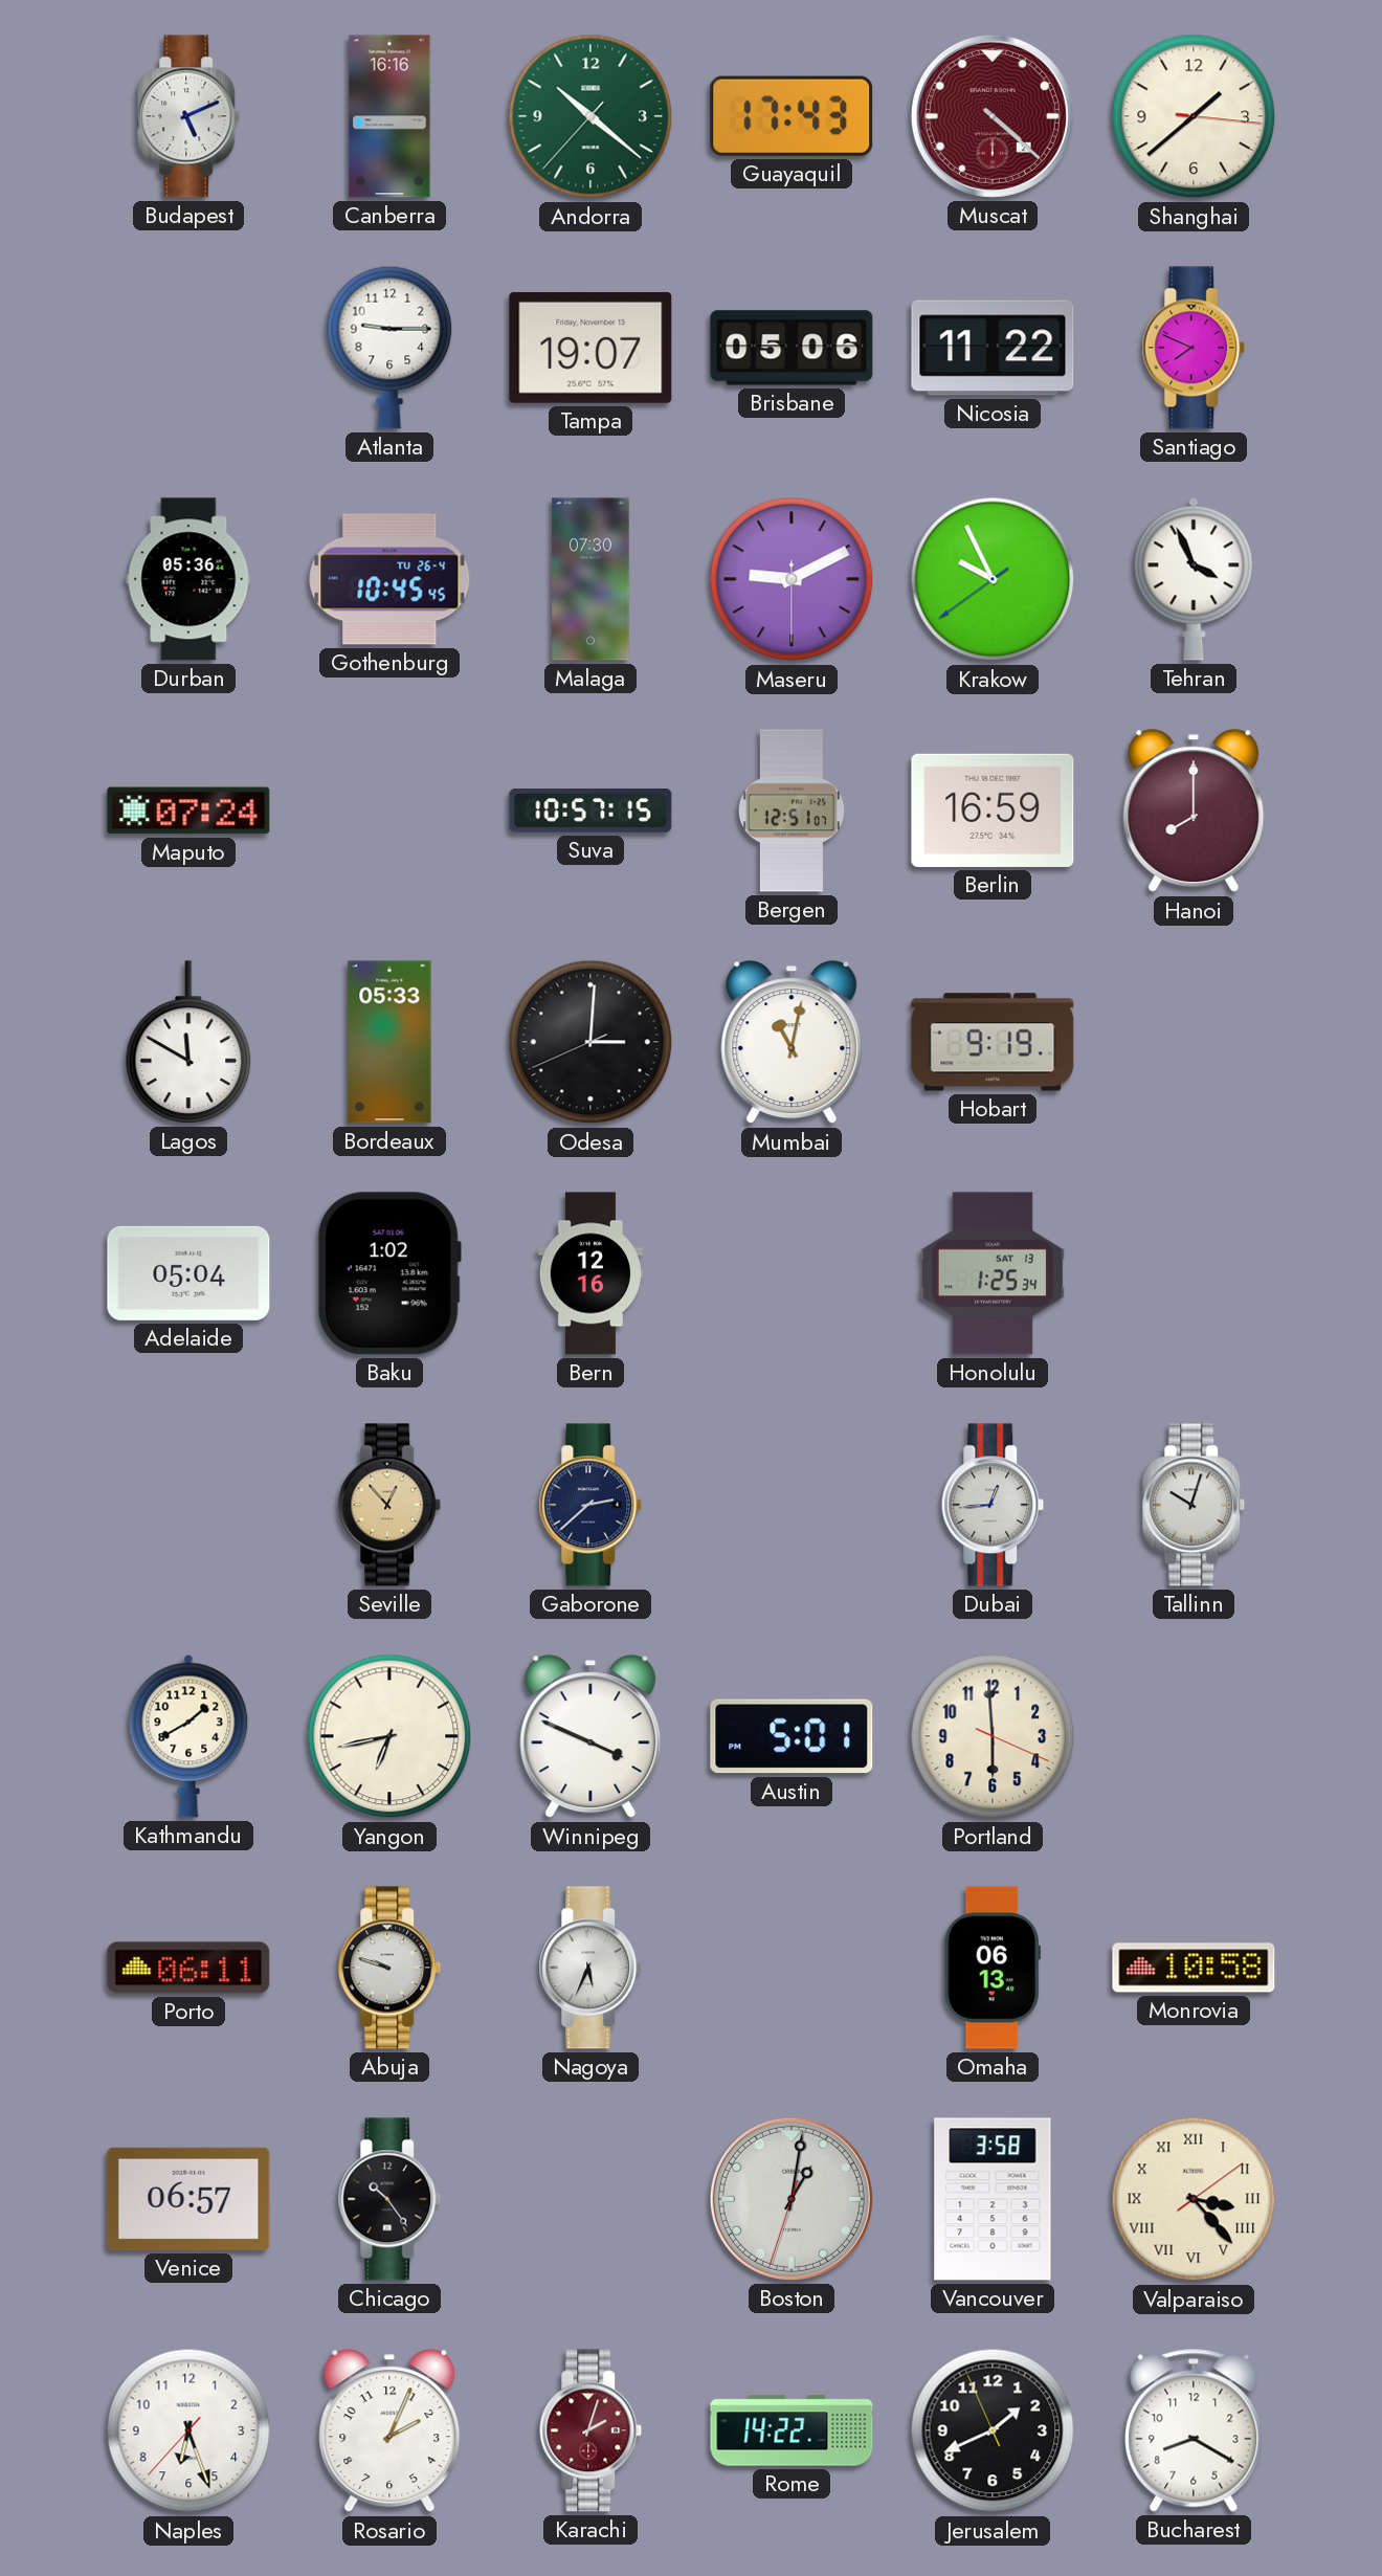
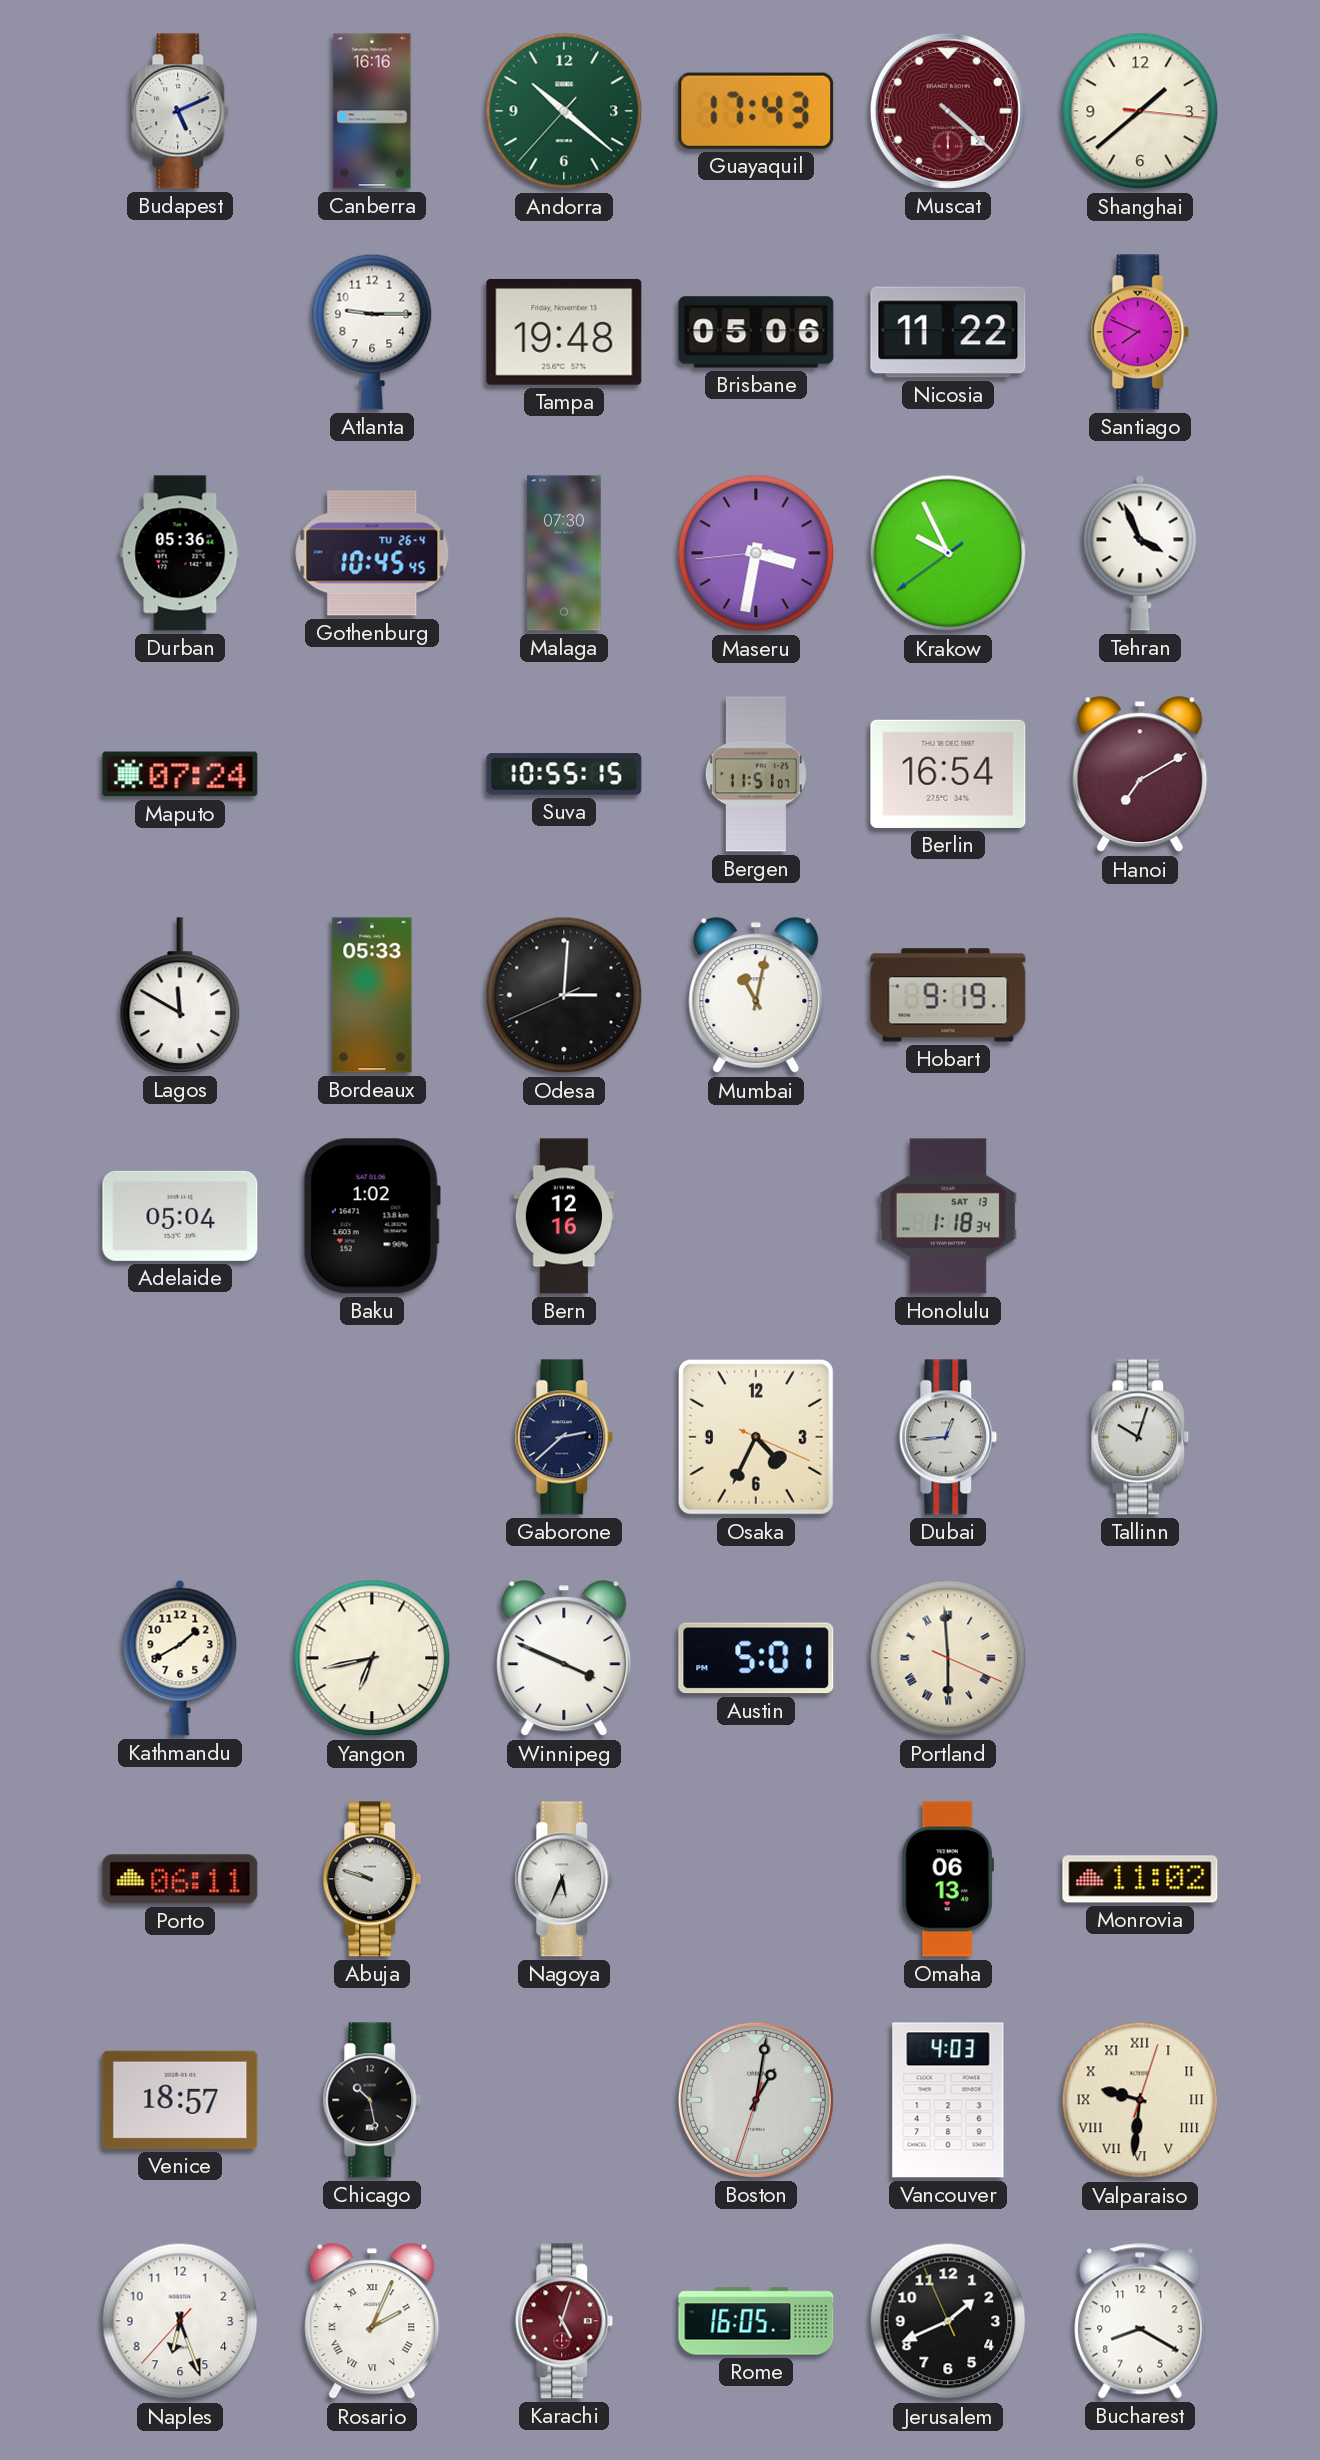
Tampa: 19:07 -> 19:48 (564, 332)
Maseru: 9:10 -> 3:31 (756, 553)
Suva: 10:57 -> 10:55 (564, 774)
Bergen: 12:51 -> 11:51 (756, 774)
Berlin: 16:59 -> 16:54 (948, 774)
Hanoi: 8:00 -> 7:10 (1140, 775)
Honolulu: 1:25 -> 1:18 (948, 1216)
Seville: 12:53 -> none (389, 1505)
Osaka: none -> 4:34 (756, 1437)
Portland numerals: Arabic -> Roman (948, 1658)
Monrovia: 10:58 -> 11:02 (1140, 1879)
Venice: 06:57 -> 18:57 (180, 2100)
Chicago: 10:24 -> 10:28 (372, 2100)
Vancouver: 3:58 -> 4:03 (948, 2100)
Valparaiso: 3:23 -> 9:31 (1140, 2100)
Rosario numerals: Arabic -> Roman (372, 2322)
Karachi: 2:03 -> 5:03 (564, 2321)
Rome: 14:22 -> 16:05 (756, 2321)
